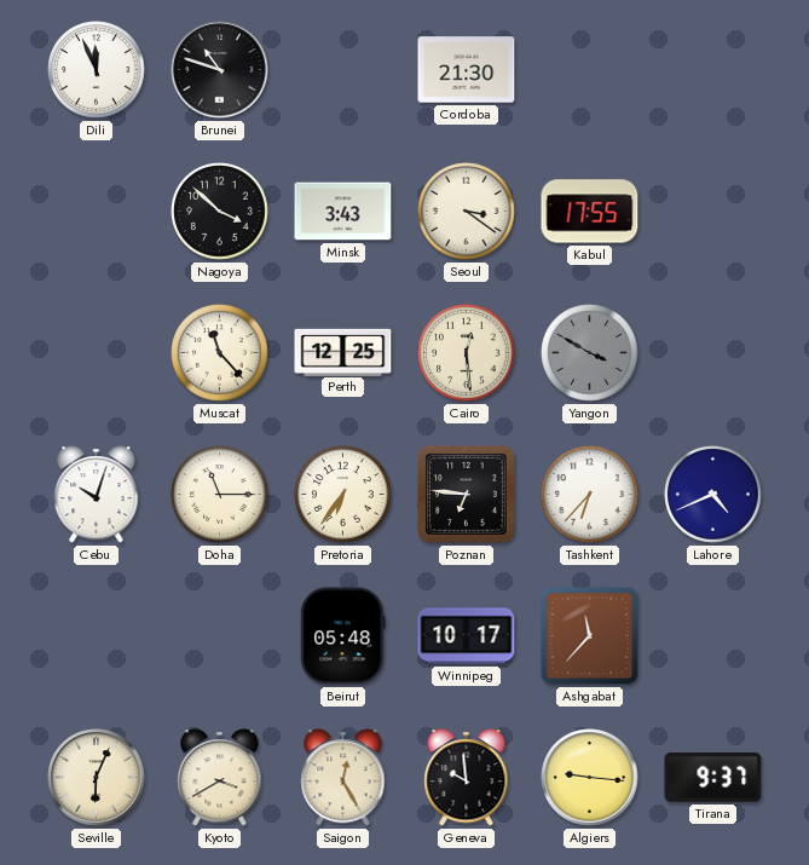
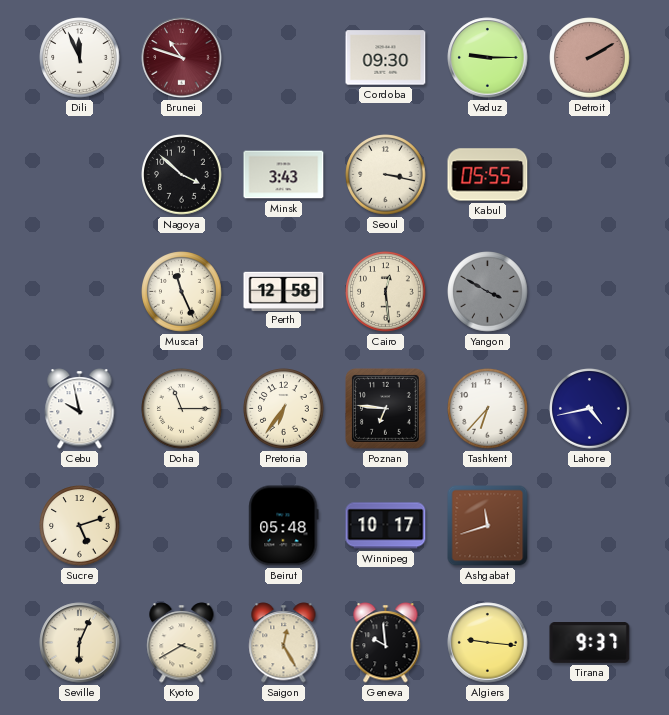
Brunei dial: black -> burgundy (182, 58)
Cordoba: 21:30 -> 09:30 (386, 58)
Vaduz: none -> 9:15 (488, 58)
Detroit: none -> 2:10 (590, 58)
Seoul: 3:21 -> 3:17 (386, 175)
Kabul: 17:55 -> 05:55 (488, 175)
Muscat: 11:23 -> 11:26 (182, 292)
Perth: 12:25 -> 12:58 (284, 291)
Cebu: 10:03 -> 9:58 (80, 409)
Lahore: 4:41 -> 4:43 (590, 409)
Sucre: none -> 5:12 (80, 526)
Ashgabat: 11:37 -> 11:42 (488, 526)
